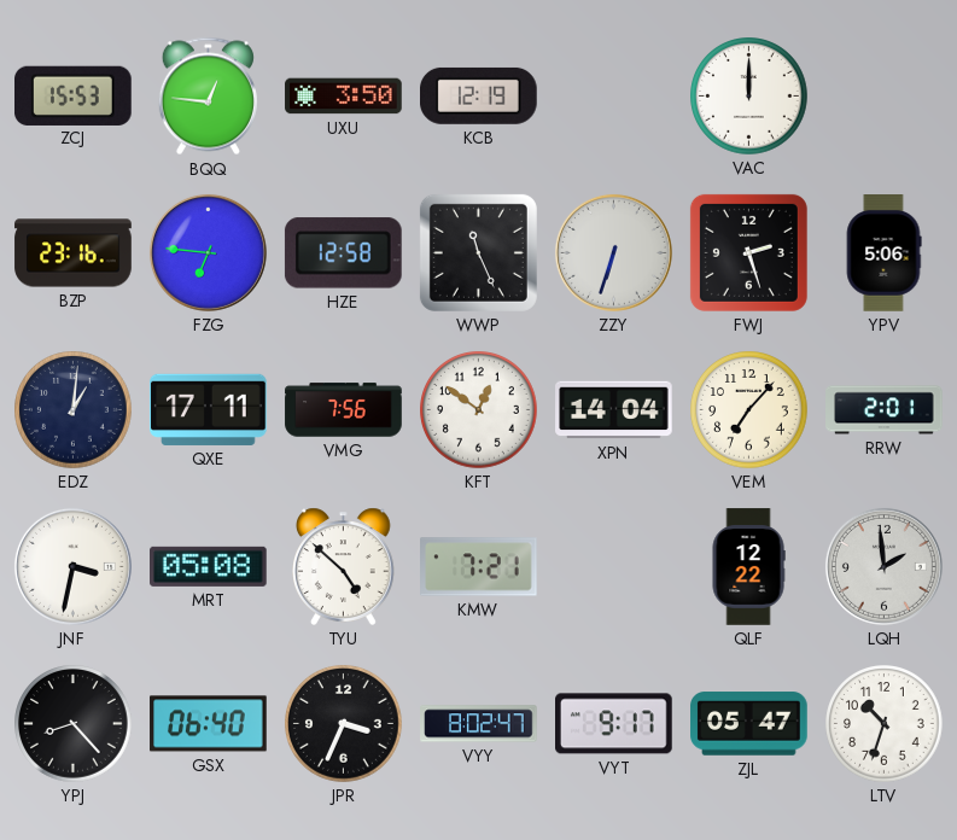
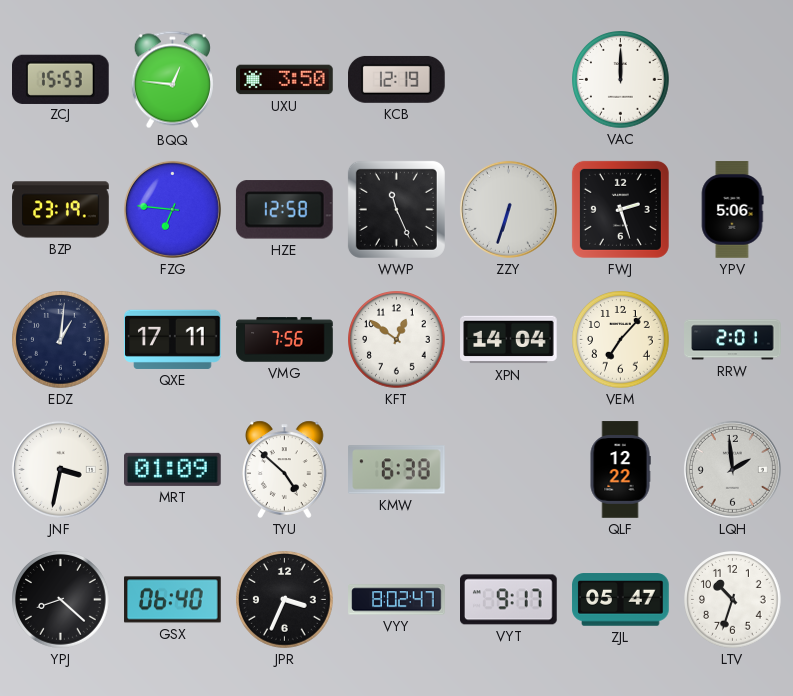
BZP: 23:16 -> 23:19 (61, 210)
MRT: 05:08 -> 01:09 (173, 469)
KMW: 7:21 -> 6:38 (397, 470)
YPJ: 8:23 -> 8:22 (61, 600)
